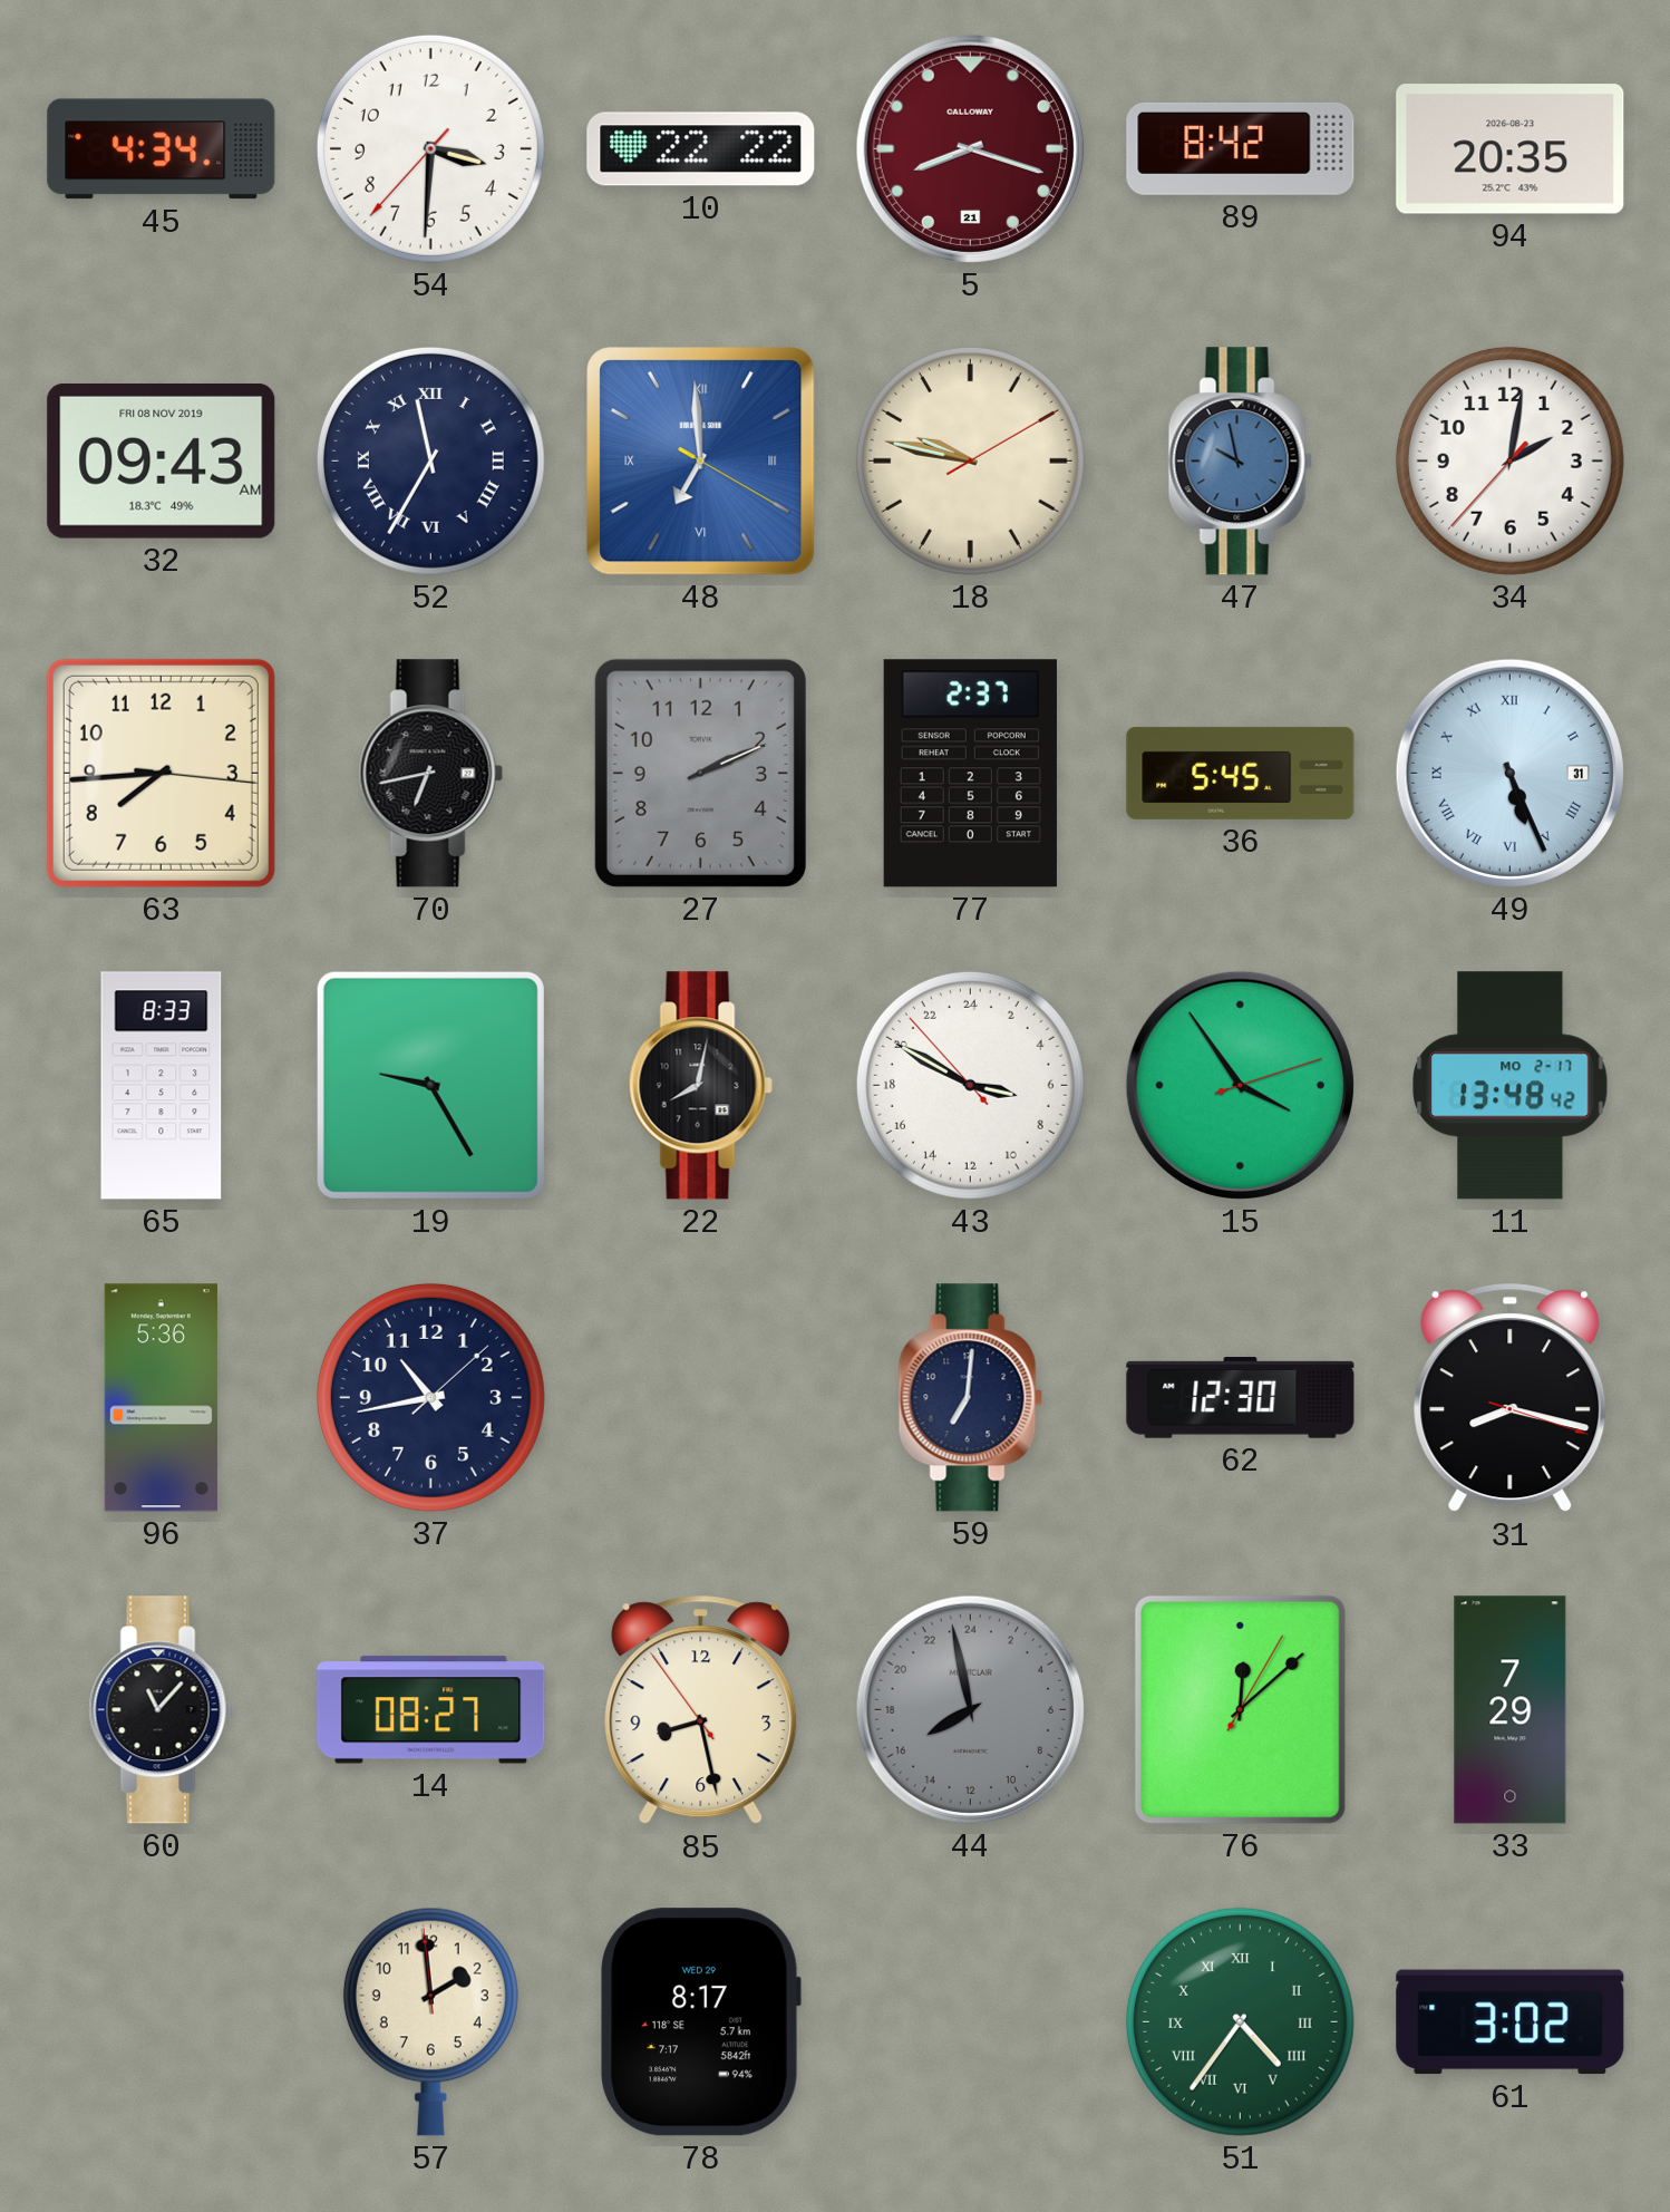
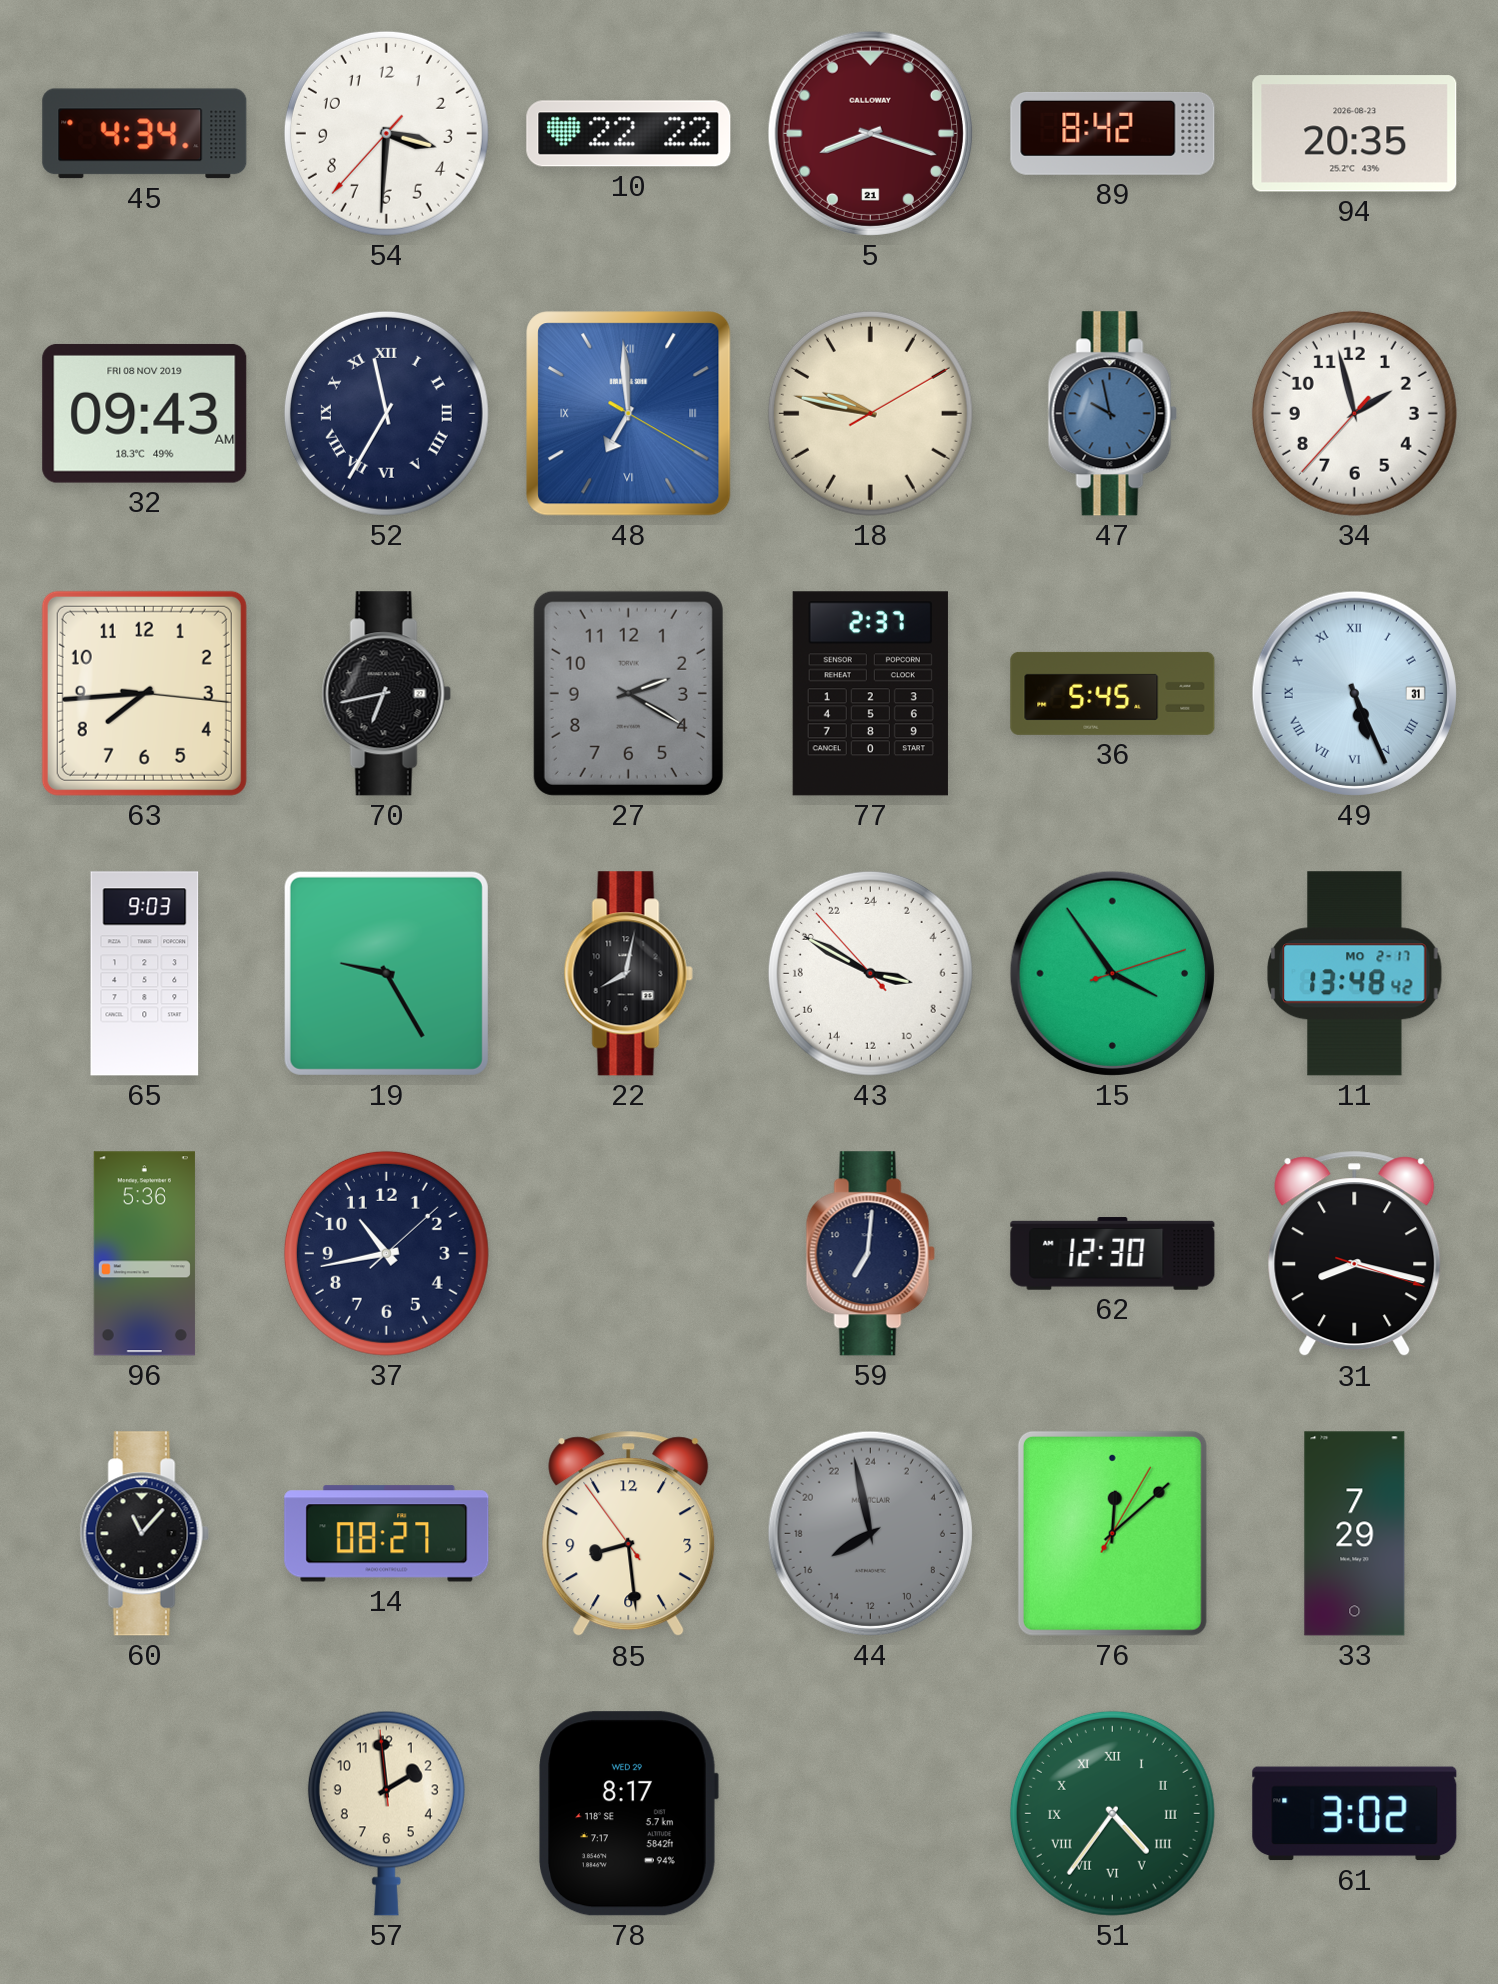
34: 2:01 -> 1:57 (1354, 413)
27: 2:11 -> 2:20 (628, 693)
65: 8:33 -> 9:03 (145, 974)
85: 8:27 -> 8:28 (629, 1534)
